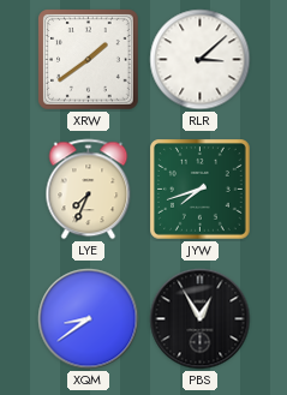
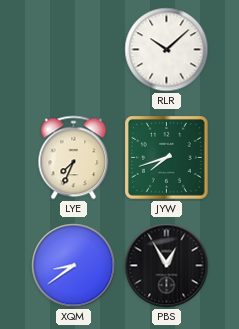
XRW: 1:39 -> none (89, 60)
RLR: 3:08 -> 10:08 (167, 50)
